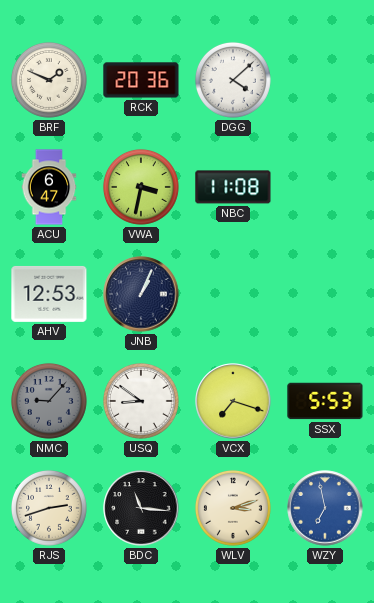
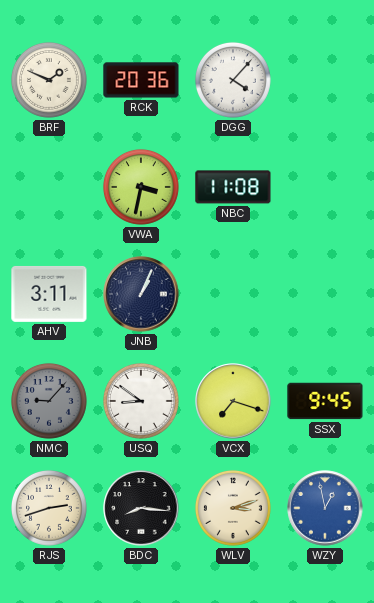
DGG: 4:08 -> 4:07 (233, 80)
ACU: 6:47 -> none (49, 187)
AHV: 12:53 -> 3:11 (49, 294)
SSX: 5:53 -> 9:45 (325, 401)
BDC: 11:16 -> 8:16 (141, 508)
WZY: 6:58 -> 12:58 (325, 508)
